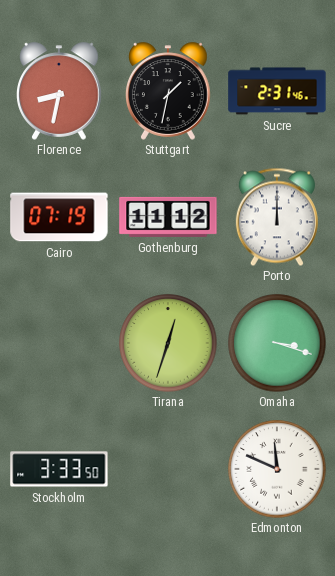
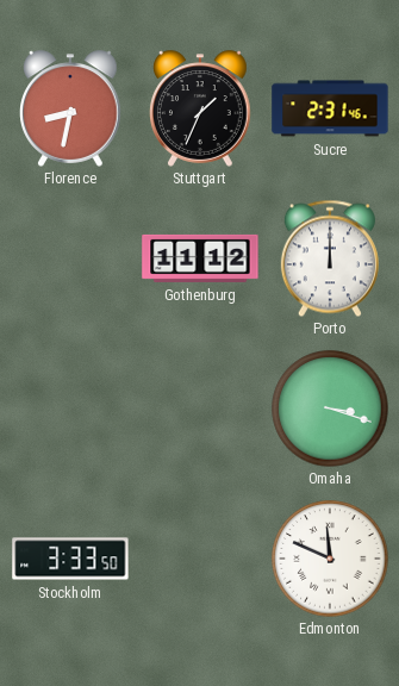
Stuttgart: 1:32 -> 1:34 (201, 108)
Cairo: 07:19 -> none (59, 217)
Tirana: 12:33 -> none (168, 343)
